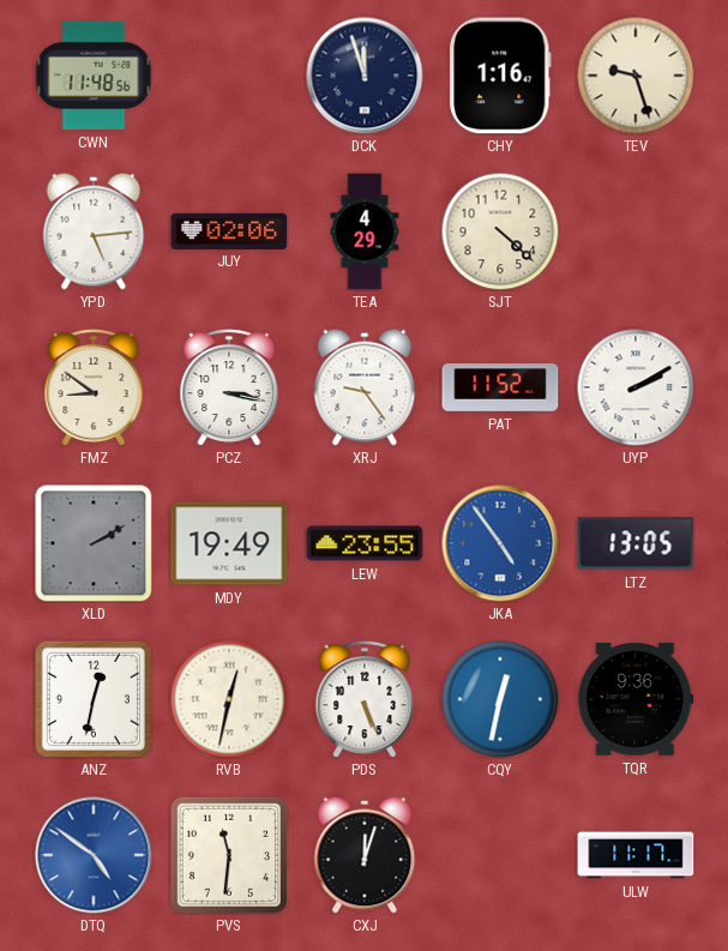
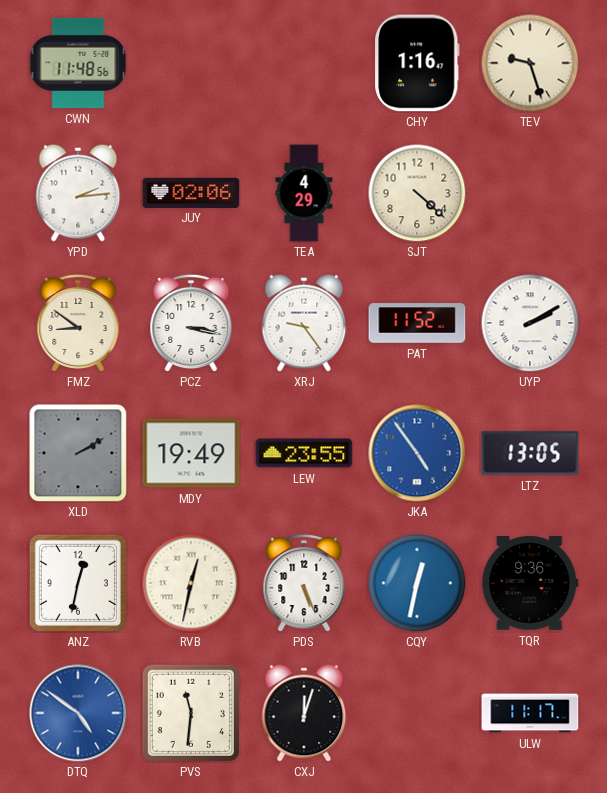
DCK: 11:57 -> none (365, 76)
YPD: 5:14 -> 2:14 (78, 193)
